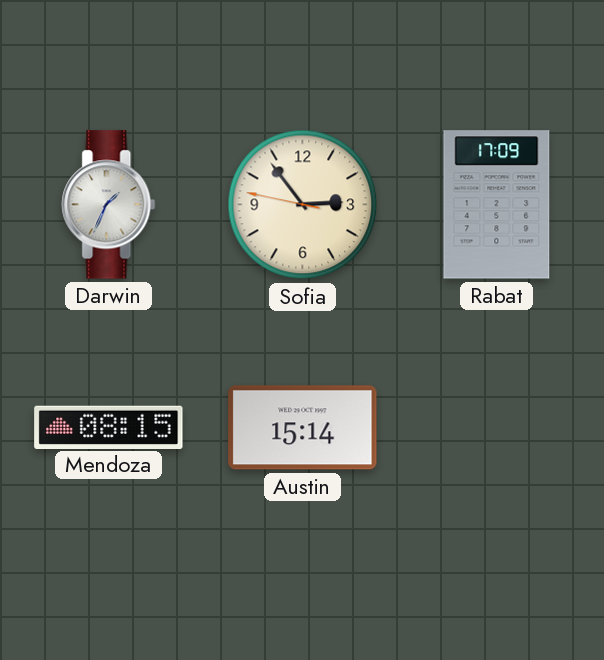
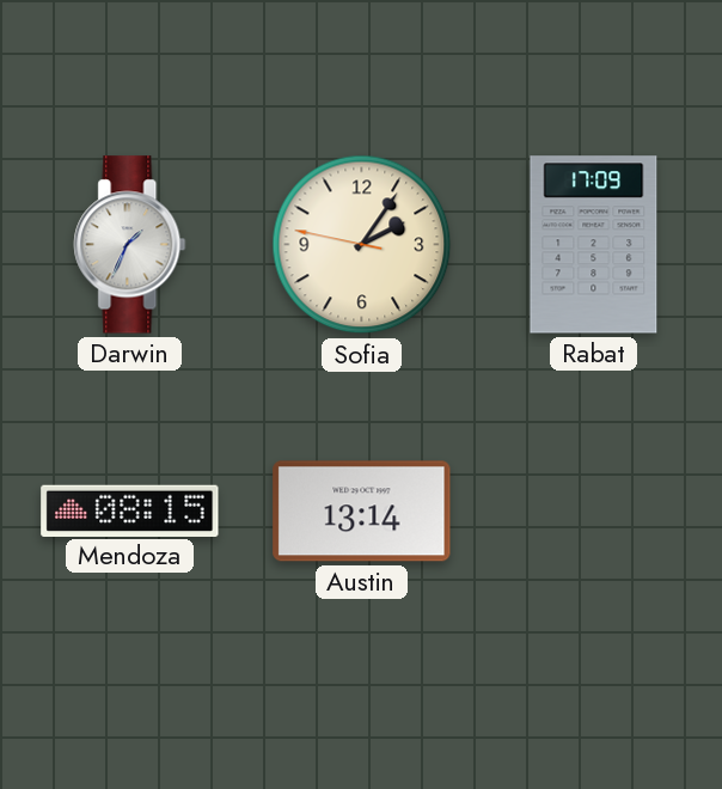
Sofia: 2:53 -> 2:05 (362, 245)
Austin: 15:14 -> 13:14 (362, 512)
